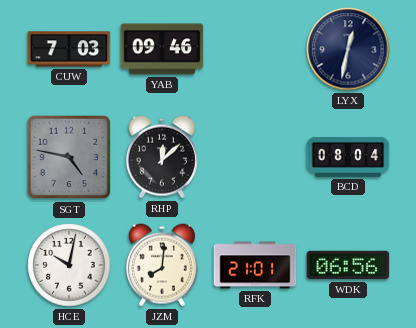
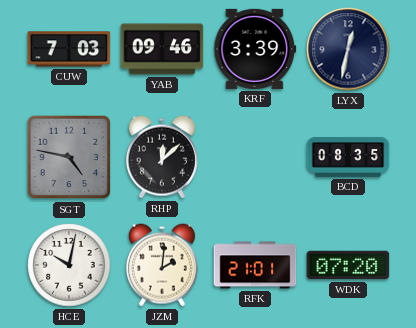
KRF: none -> 3:39 (255, 49)
BCD: 08:04 -> 08:35 (348, 157)
JZM: 8:01 -> 2:01 (162, 265)
WDK: 06:56 -> 07:20 (348, 265)
